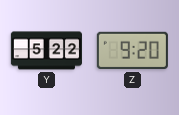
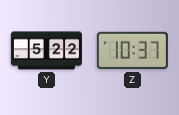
Z: 9:20 -> 10:37 (132, 51)
